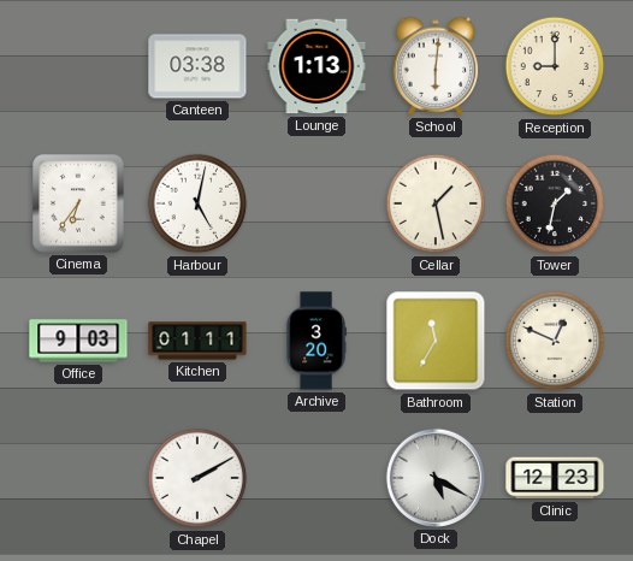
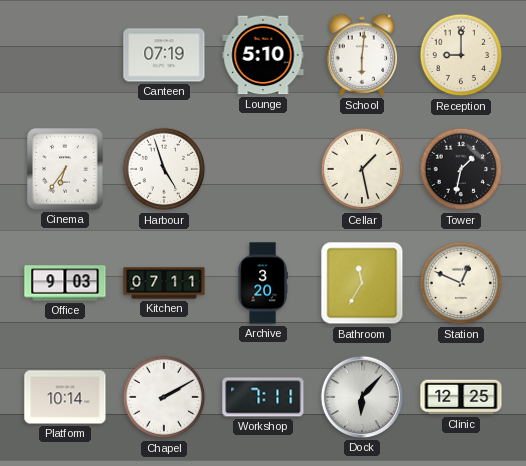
Canteen: 03:38 -> 07:19 (164, 55)
Lounge: 1:13 -> 5:10 (263, 55)
Harbour: 5:02 -> 4:57 (164, 169)
Kitchen: 01:11 -> 07:11 (164, 283)
Platform: none -> 10:14 (65, 397)
Workshop: none -> 7:11 (263, 397)
Dock: 5:20 -> 6:07 (362, 397)
Clinic: 12:23 -> 12:25 (461, 397)
